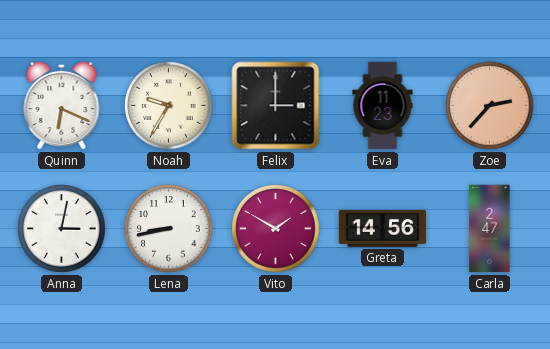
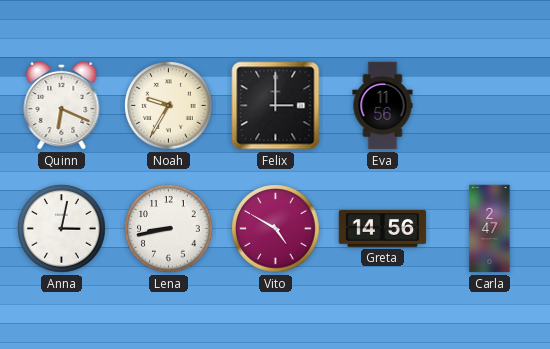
Eva: 11:23 -> 11:56 (383, 106)
Zoe: 2:37 -> none (490, 106)
Vito: 1:50 -> 4:50 (276, 229)
